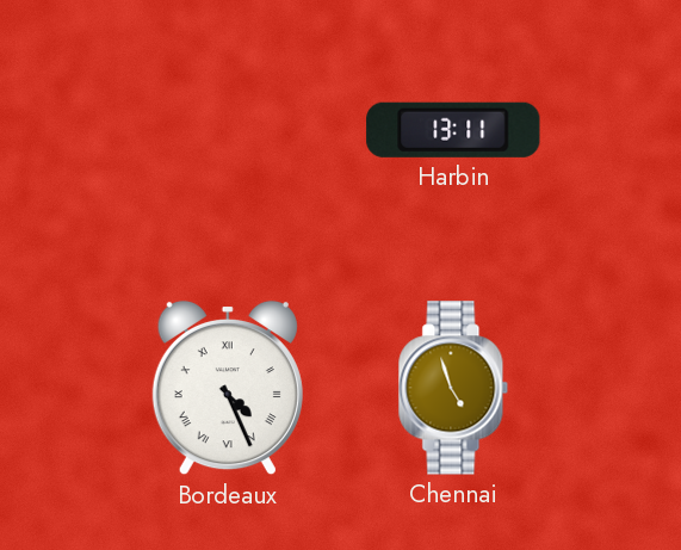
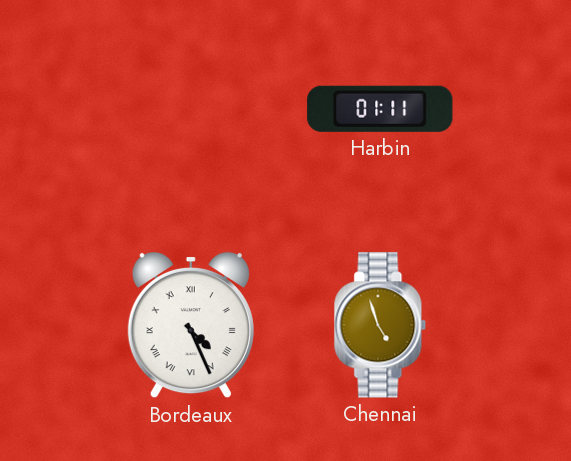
Harbin: 13:11 -> 01:11 (380, 109)
